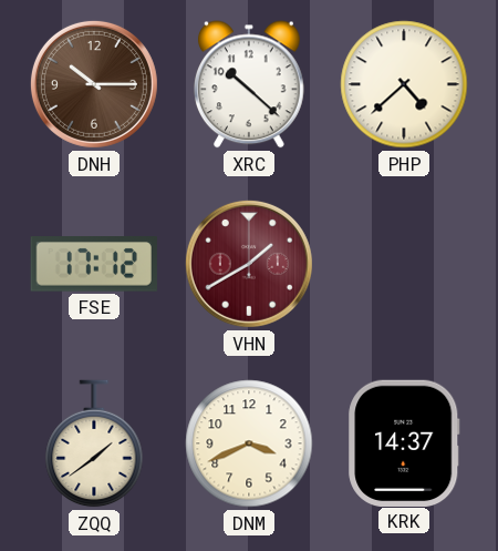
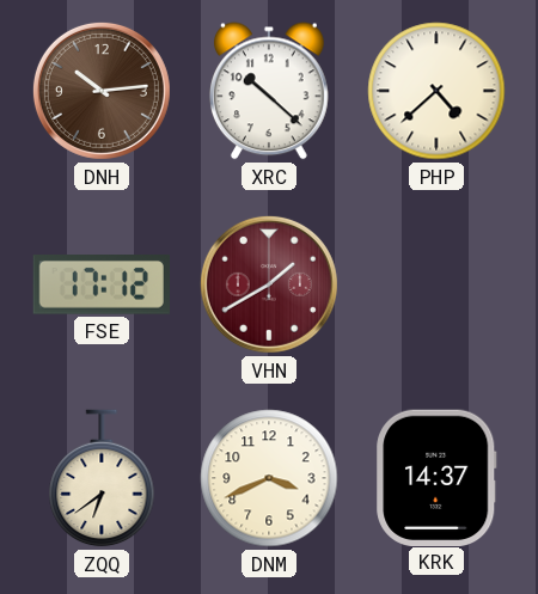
DNH: 10:15 -> 10:14 (102, 91)
ZQQ: 1:39 -> 6:39 (102, 478)
